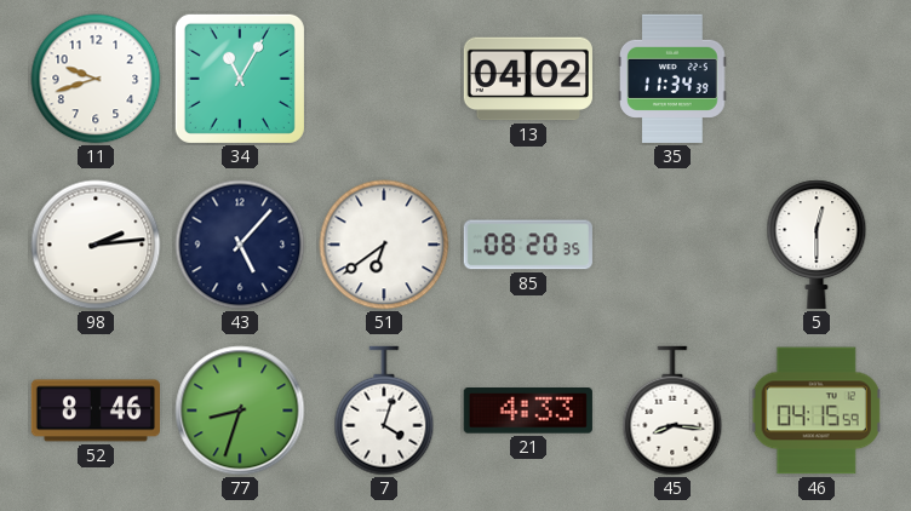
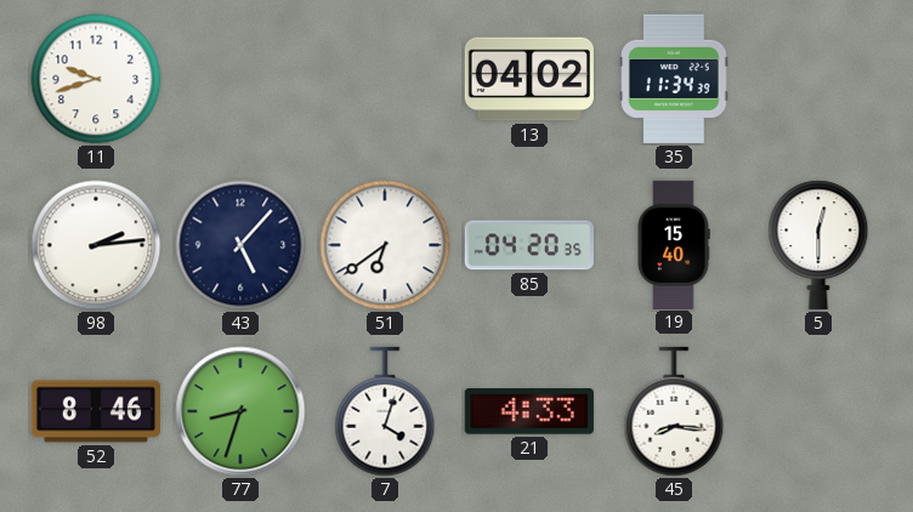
34: 11:05 -> none (240, 79)
85: 08:20 -> 04:20 (529, 245)
19: none -> 15:40 (674, 244)
46: 04:15 -> none (817, 410)
